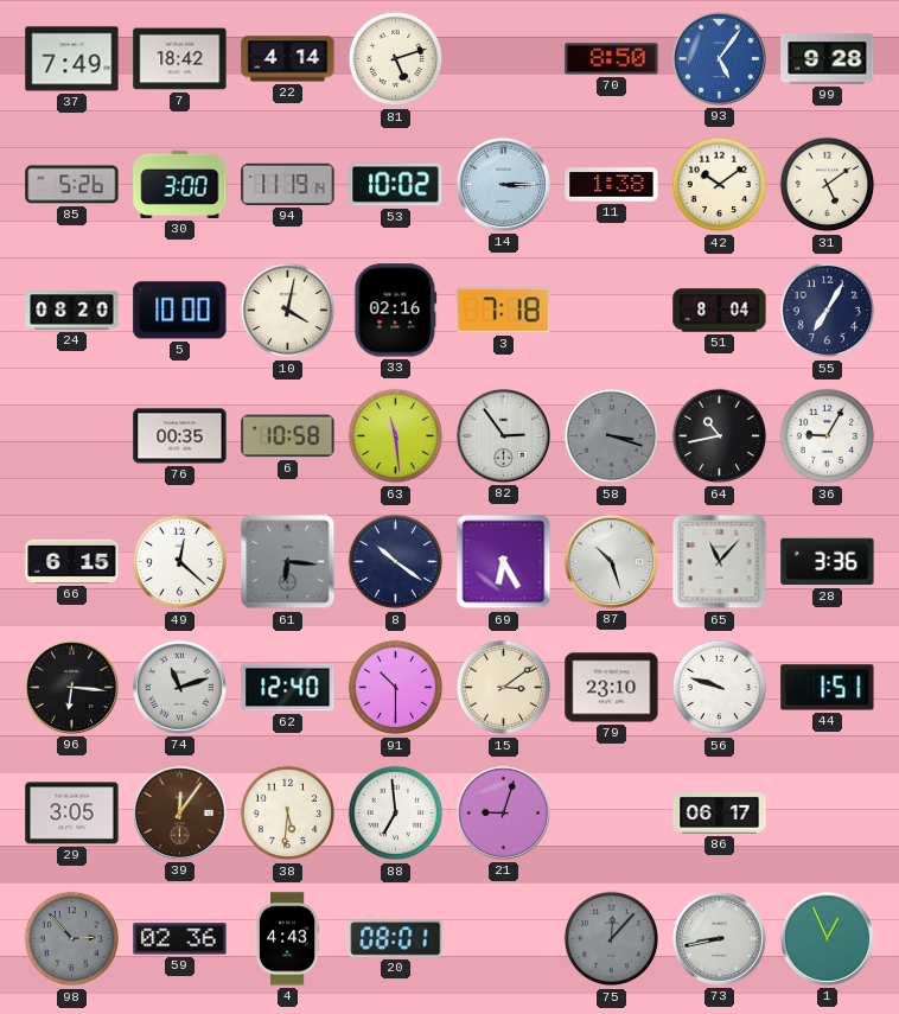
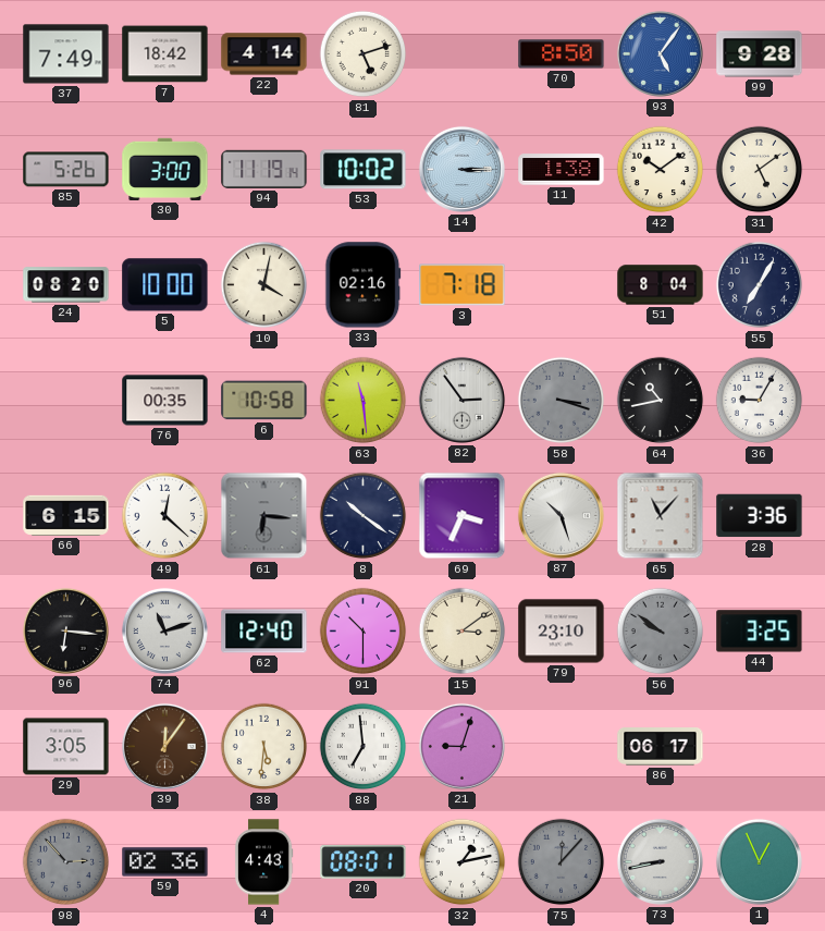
69: 6:25 -> 3:34 (463, 516)
56: 9:48 -> 9:51 (661, 632)
56 dial: white -> grey (661, 632)
44: 1:51 -> 3:25 (760, 632)
32: none -> 1:13 (463, 862)
